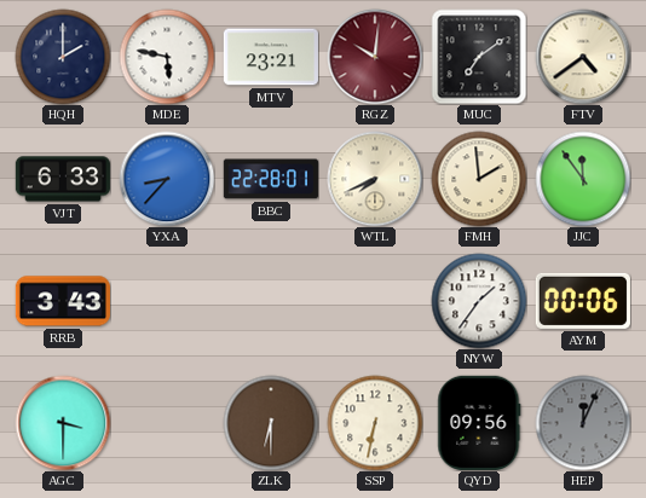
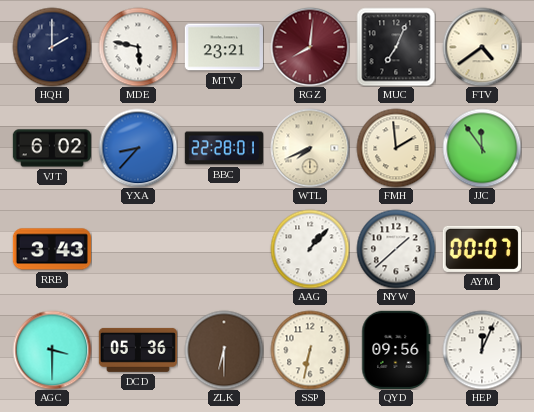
RGZ: 10:01 -> 8:01 (310, 47)
MUC: 7:09 -> 7:04 (396, 47)
VJT: 6:33 -> 6:02 (52, 148)
AAG: none -> 1:07 (310, 249)
NYW: 1:36 -> 1:38 (396, 249)
AYM: 00:06 -> 00:07 (482, 249)
DCD: none -> 05:36 (138, 350)
HEP dial: grey -> white (482, 350)
